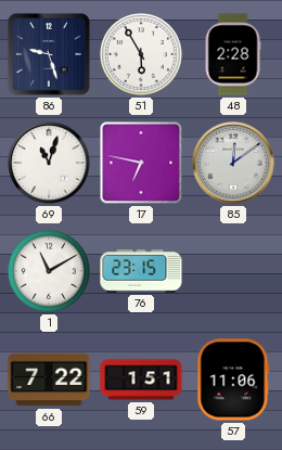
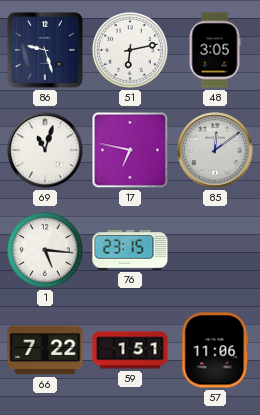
51: 5:55 -> 6:13 (131, 51)
48: 2:28 -> 3:05 (215, 50)
1: 11:10 -> 5:16 (46, 251)
